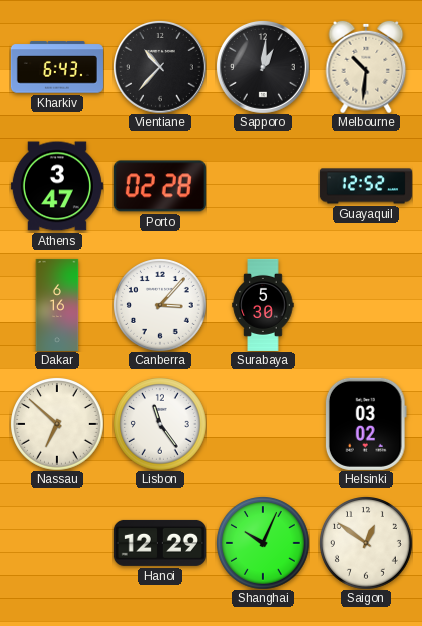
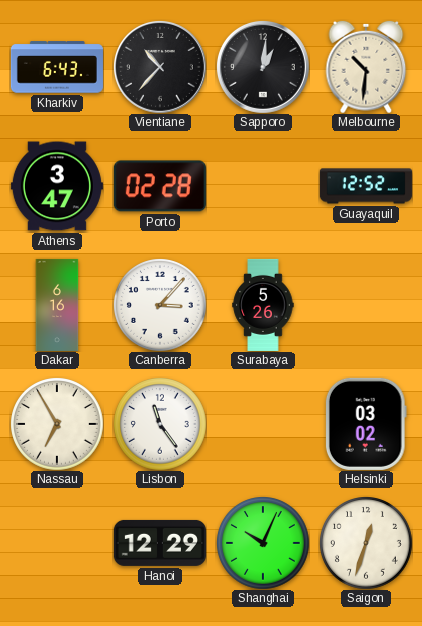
Surabaya: 5:30 -> 5:26 (263, 305)
Nassau: 6:52 -> 6:55 (57, 424)
Saigon: 12:51 -> 12:33 (366, 543)
